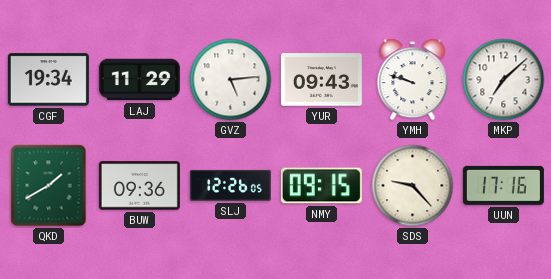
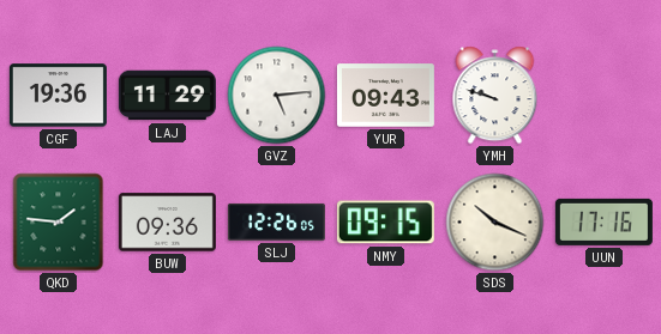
CGF: 19:34 -> 19:36 (58, 96)
MKP: 7:08 -> none (504, 80)
QKD: 1:40 -> 1:46 (59, 223)
SDS: 9:23 -> 10:19 (495, 223)
